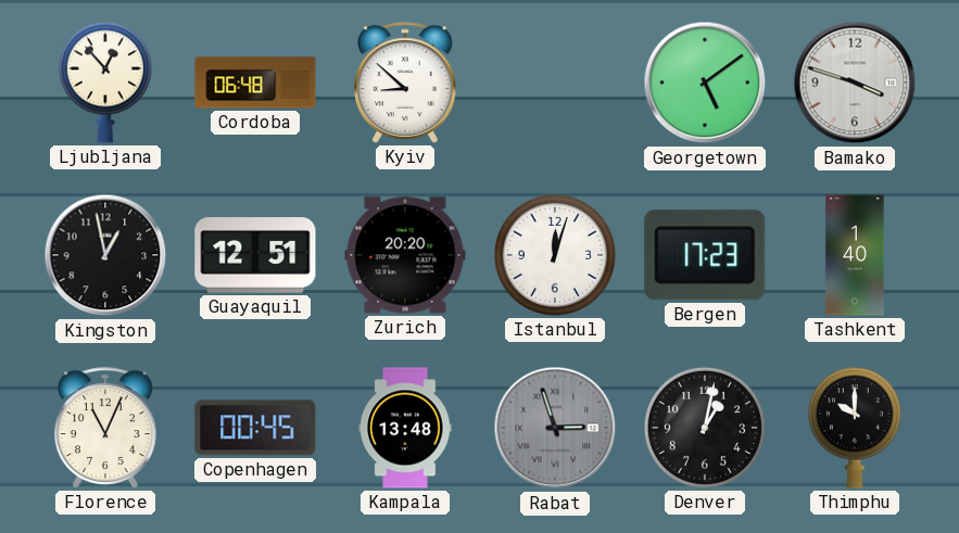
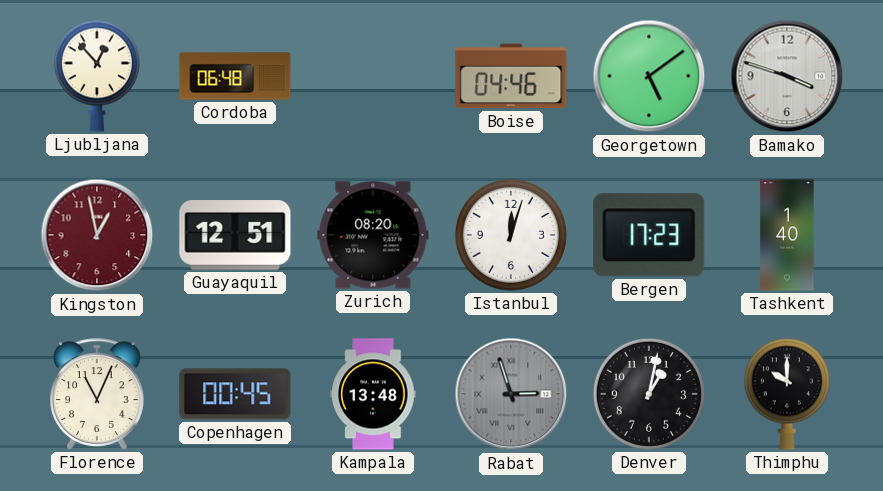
Kyiv: 8:52 -> none (405, 83)
Boise: none -> 04:46 (511, 76)
Kingston dial: black -> burgundy (97, 235)
Zurich: 20:20 -> 08:20 (373, 235)
